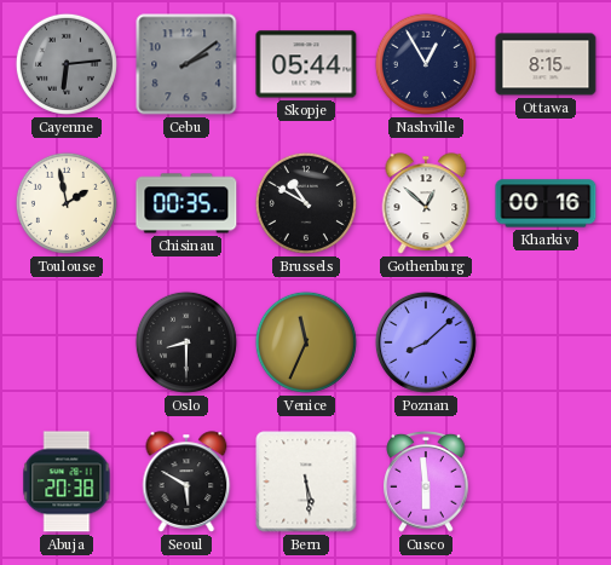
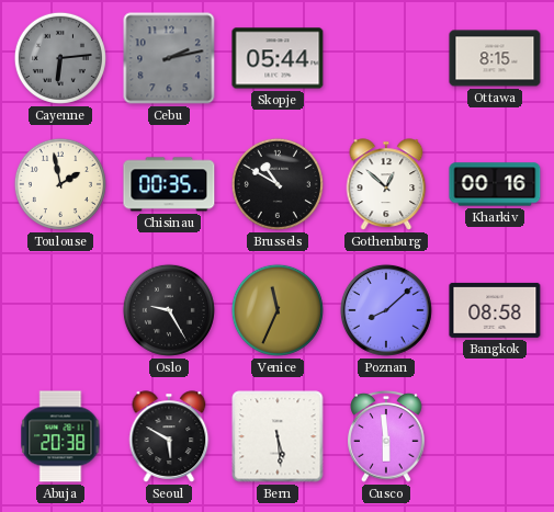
Cebu: 2:09 -> 2:13 (169, 58)
Nashville: 12:55 -> none (426, 64)
Oslo: 8:30 -> 9:25 (169, 310)
Bangkok: none -> 08:58 (495, 310)
